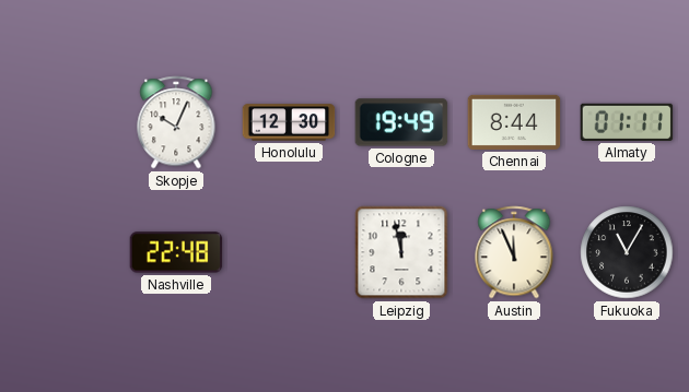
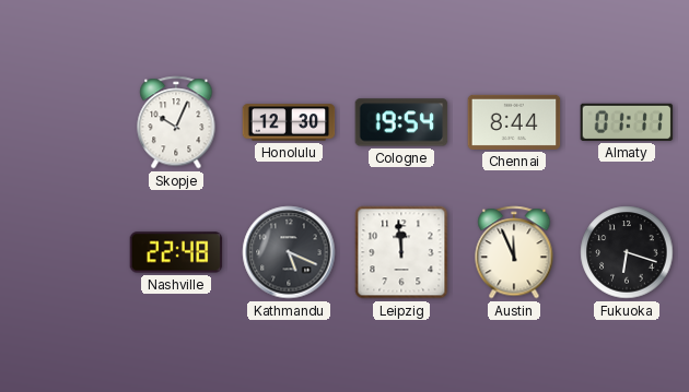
Cologne: 19:49 -> 19:54 (401, 122)
Kathmandu: none -> 5:19 (289, 252)
Leipzig: 11:58 -> 11:59 (401, 252)
Fukuoka: 11:05 -> 6:18 (627, 252)
